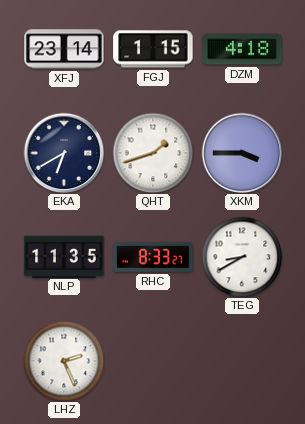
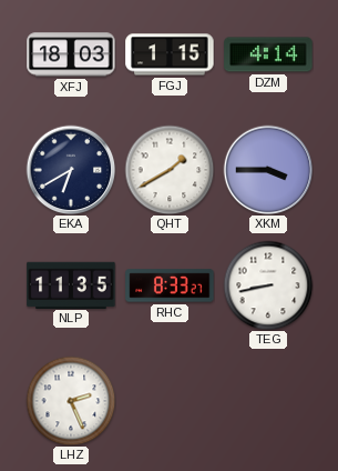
XFJ: 23:14 -> 18:03 (71, 54)
DZM: 4:18 -> 4:14 (268, 54)
QHT: 1:42 -> 1:40 (170, 170)
TEG: 8:40 -> 8:43 (268, 285)
